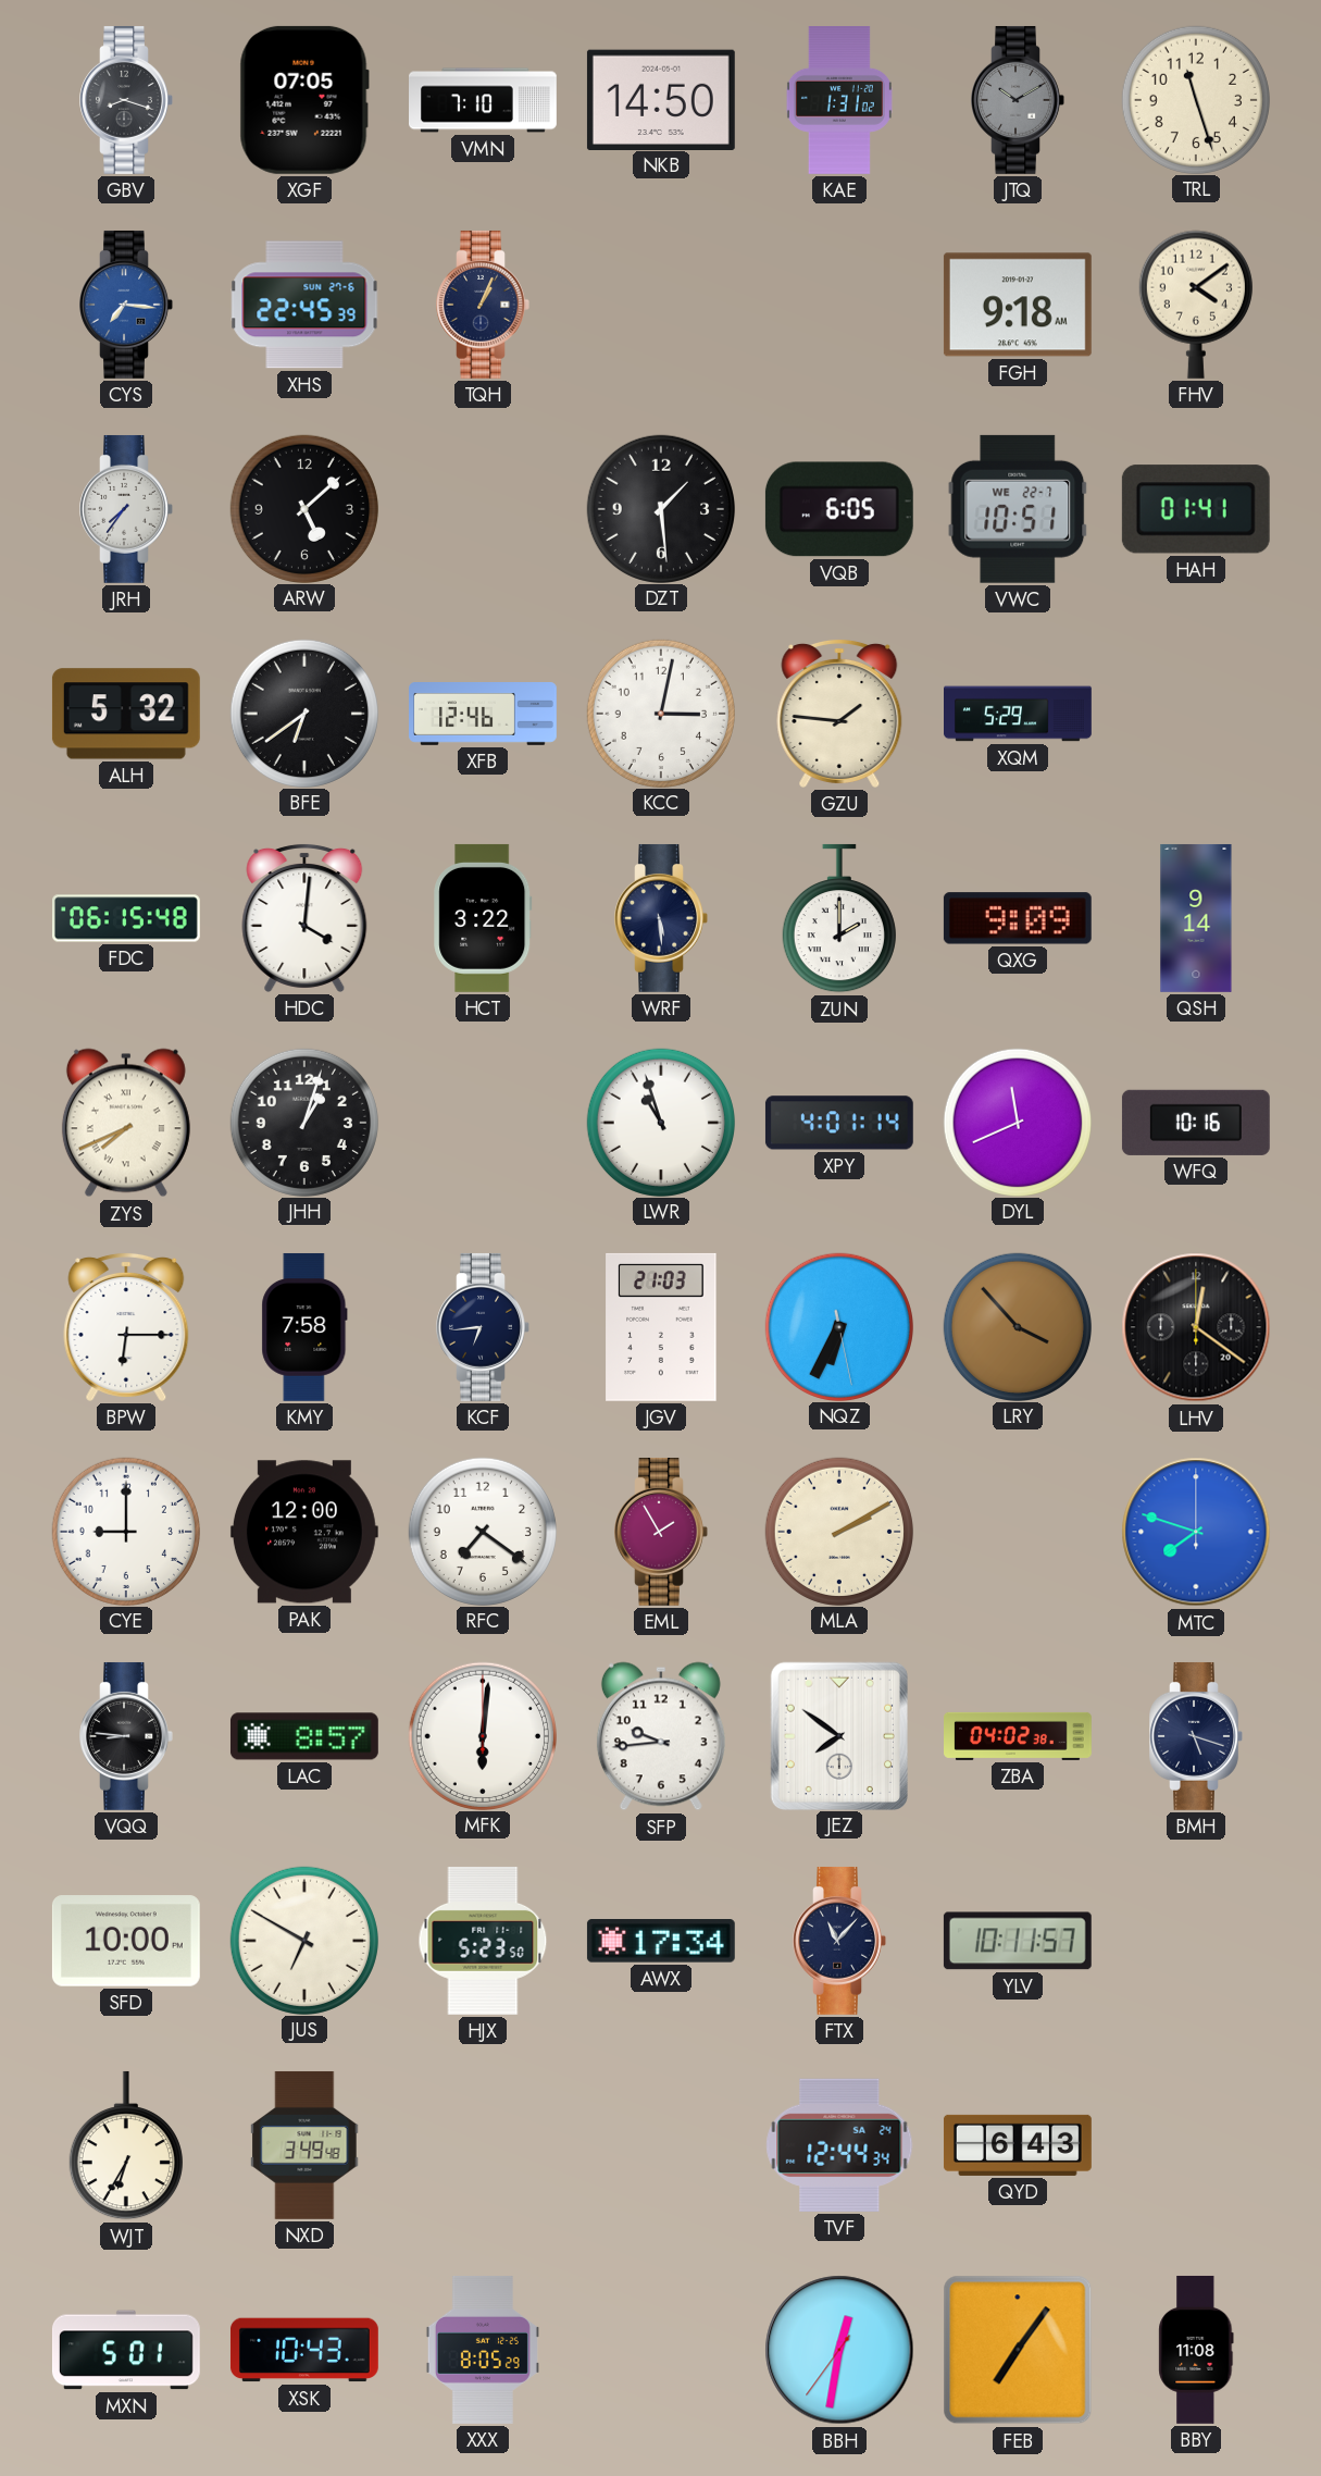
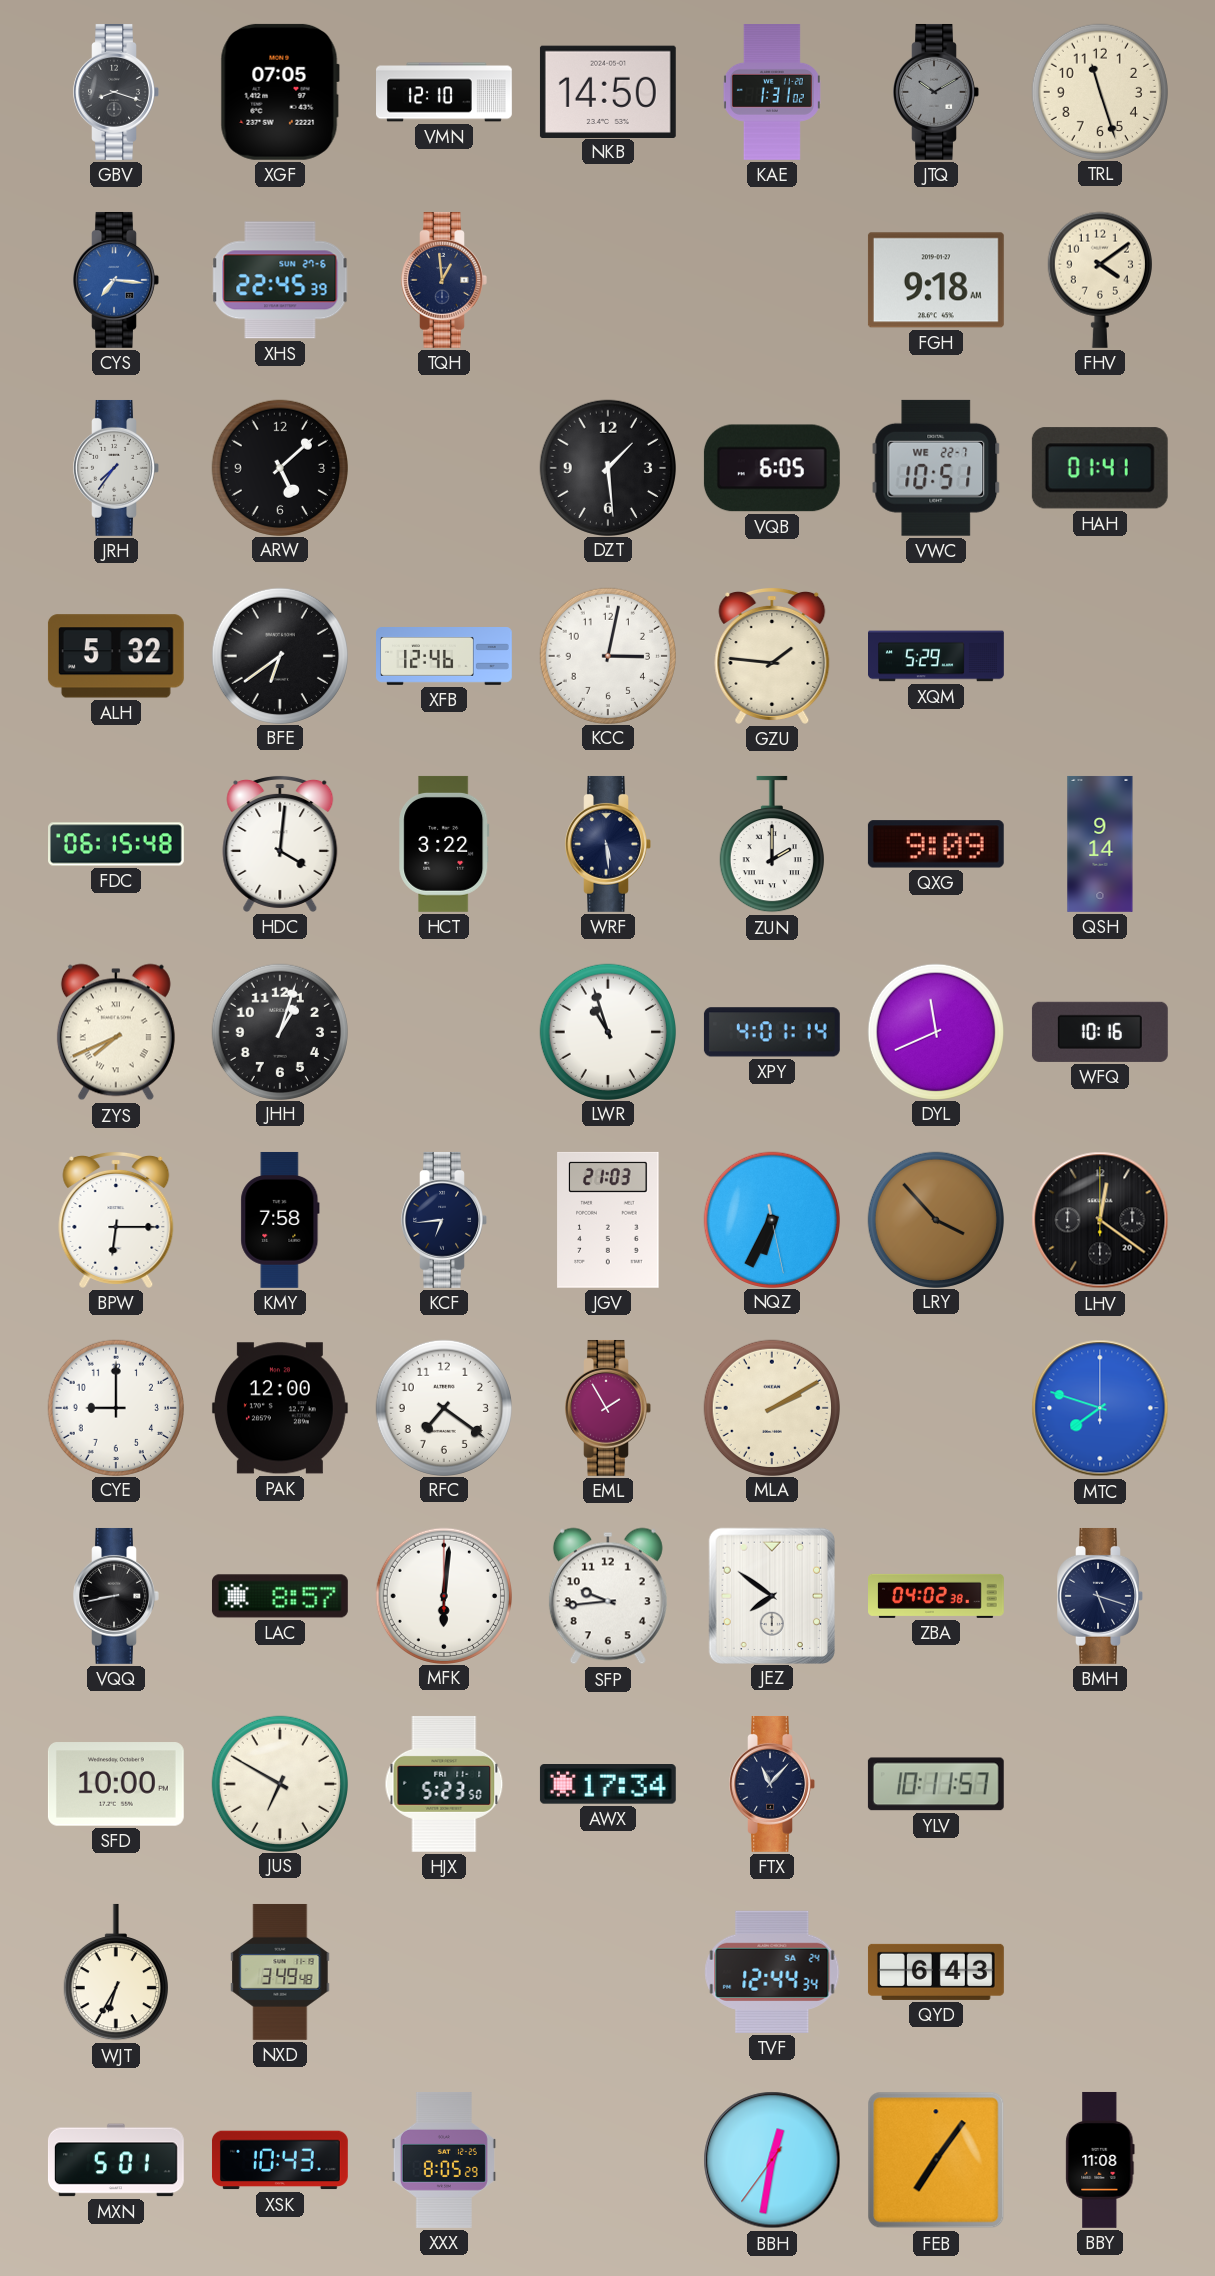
VMN: 7:10 -> 12:10 (445, 92)
TQH: 1:04 -> 12:59 (444, 280)
VQQ: 8:46 -> 8:43 (116, 1596)
